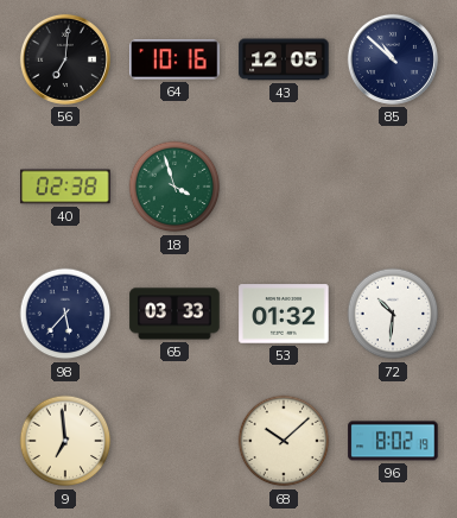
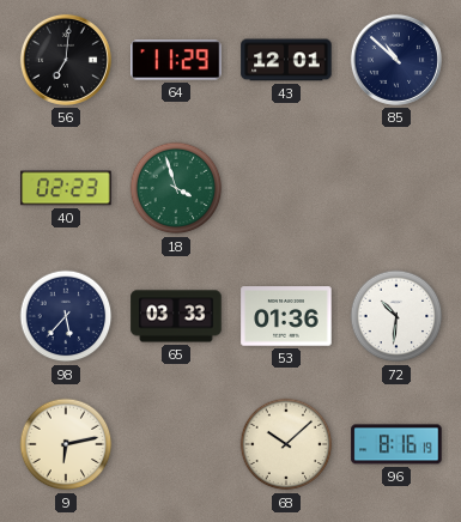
64: 10:16 -> 11:29 (176, 60)
43: 12:05 -> 12:01 (286, 60)
40: 02:38 -> 02:23 (66, 188)
53: 01:32 -> 01:36 (286, 316)
9: 6:59 -> 6:13 (66, 444)
96: 8:02 -> 8:16 (396, 444)
